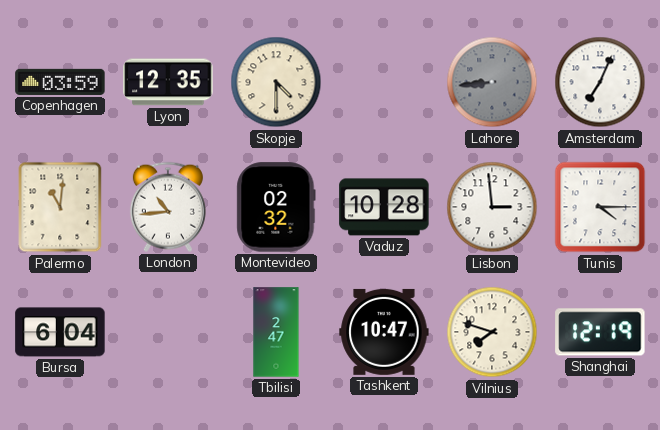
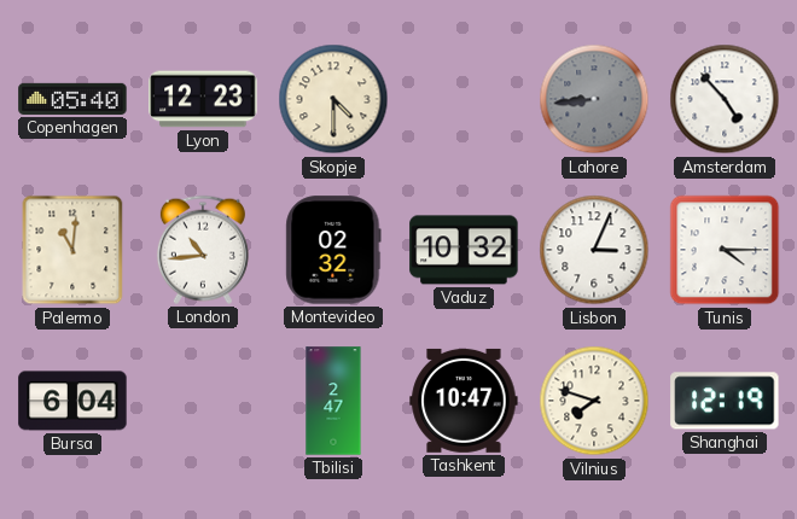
Copenhagen: 03:59 -> 05:40 (72, 99)
Lyon: 12:35 -> 12:23 (203, 99)
Amsterdam: 7:04 -> 4:53 (725, 99)
Vaduz: 10:28 -> 10:32 (464, 250)
Lisbon: 2:59 -> 3:04 (594, 250)
